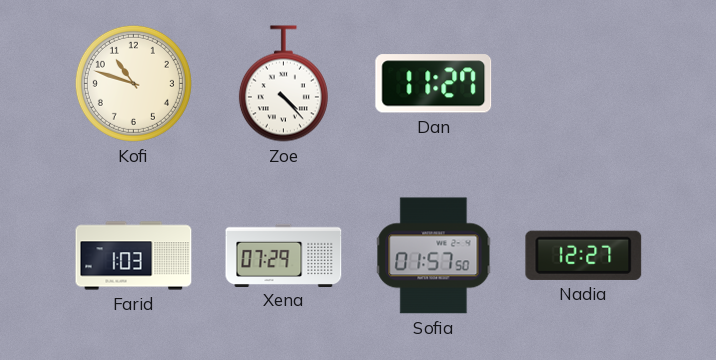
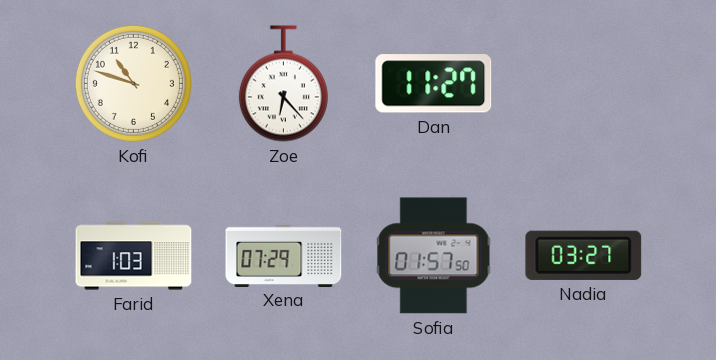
Zoe: 4:23 -> 6:23 (283, 84)
Nadia: 12:27 -> 03:27 (584, 255)
